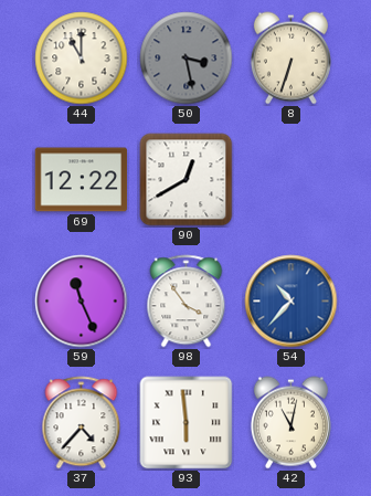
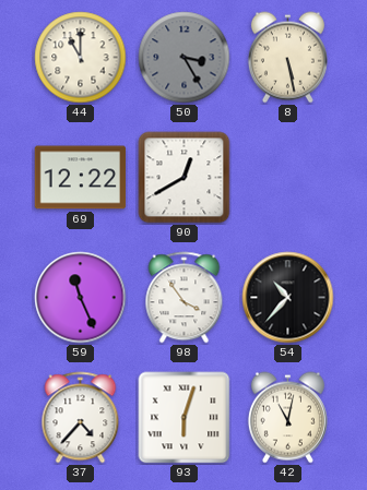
50: 3:28 -> 3:25 (185, 58)
8: 6:33 -> 5:28 (287, 58)
54 dial: blue -> black (288, 298)
93: 5:59 -> 6:03 (185, 418)
